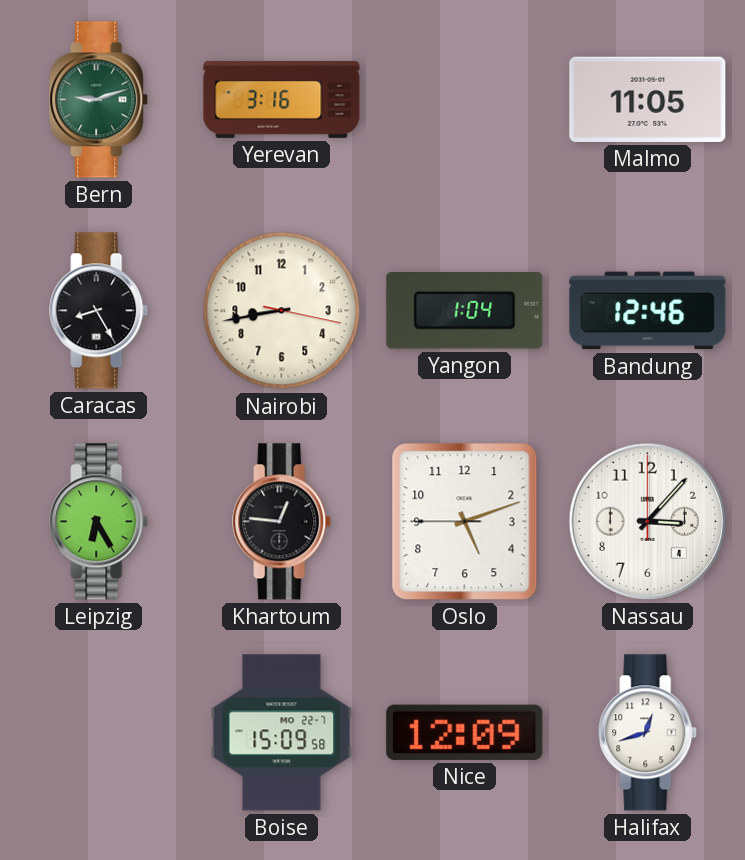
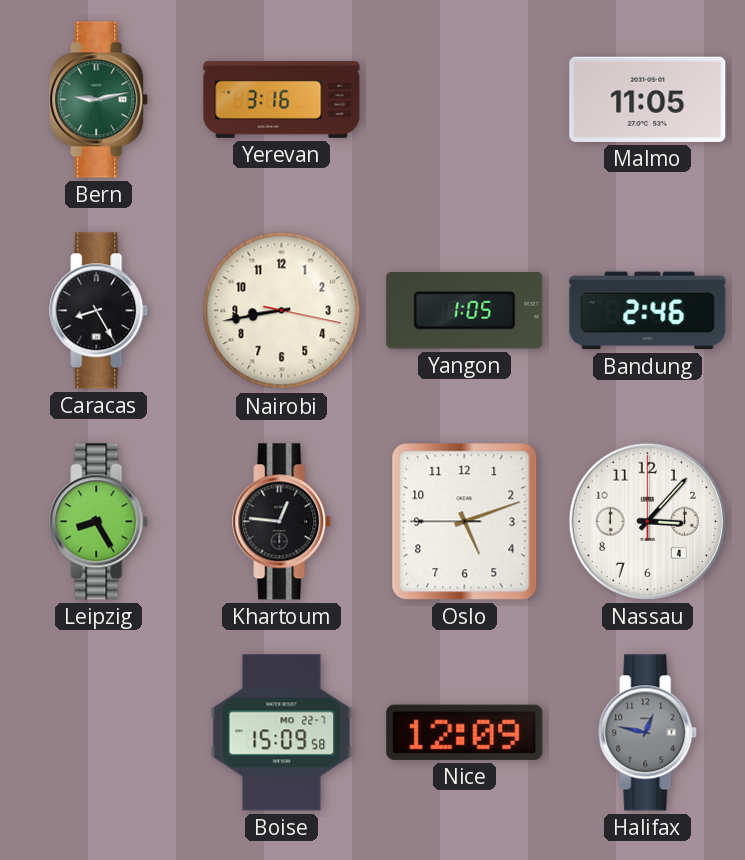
Bern: 9:12 -> 9:13 (99, 100)
Yangon: 1:04 -> 1:05 (465, 311)
Bandung: 12:46 -> 2:46 (648, 311)
Leipzig: 6:25 -> 8:25 (99, 522)
Halifax: 12:42 -> 12:47 (648, 733)
Halifax dial: white -> grey (648, 733)
